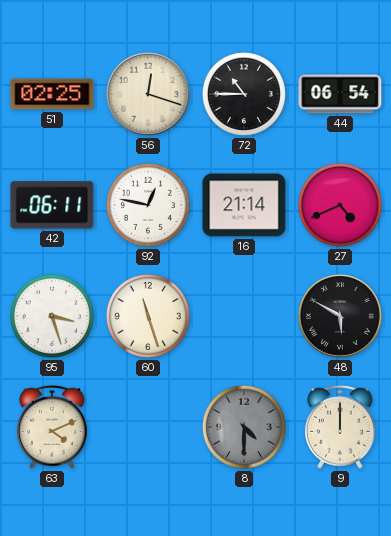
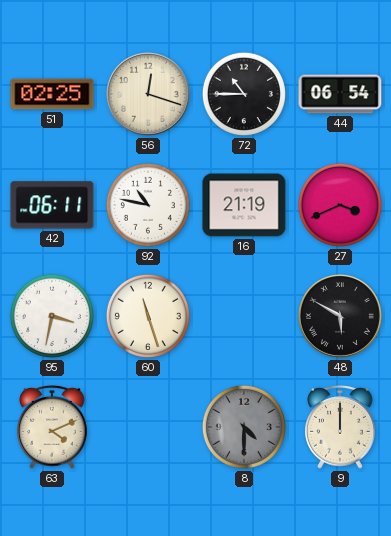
92: 12:47 -> 10:47 (148, 205)
16: 21:14 -> 21:19 (244, 205)
27: 4:41 -> 3:41 (340, 205)
95: 3:27 -> 3:32 (52, 316)
